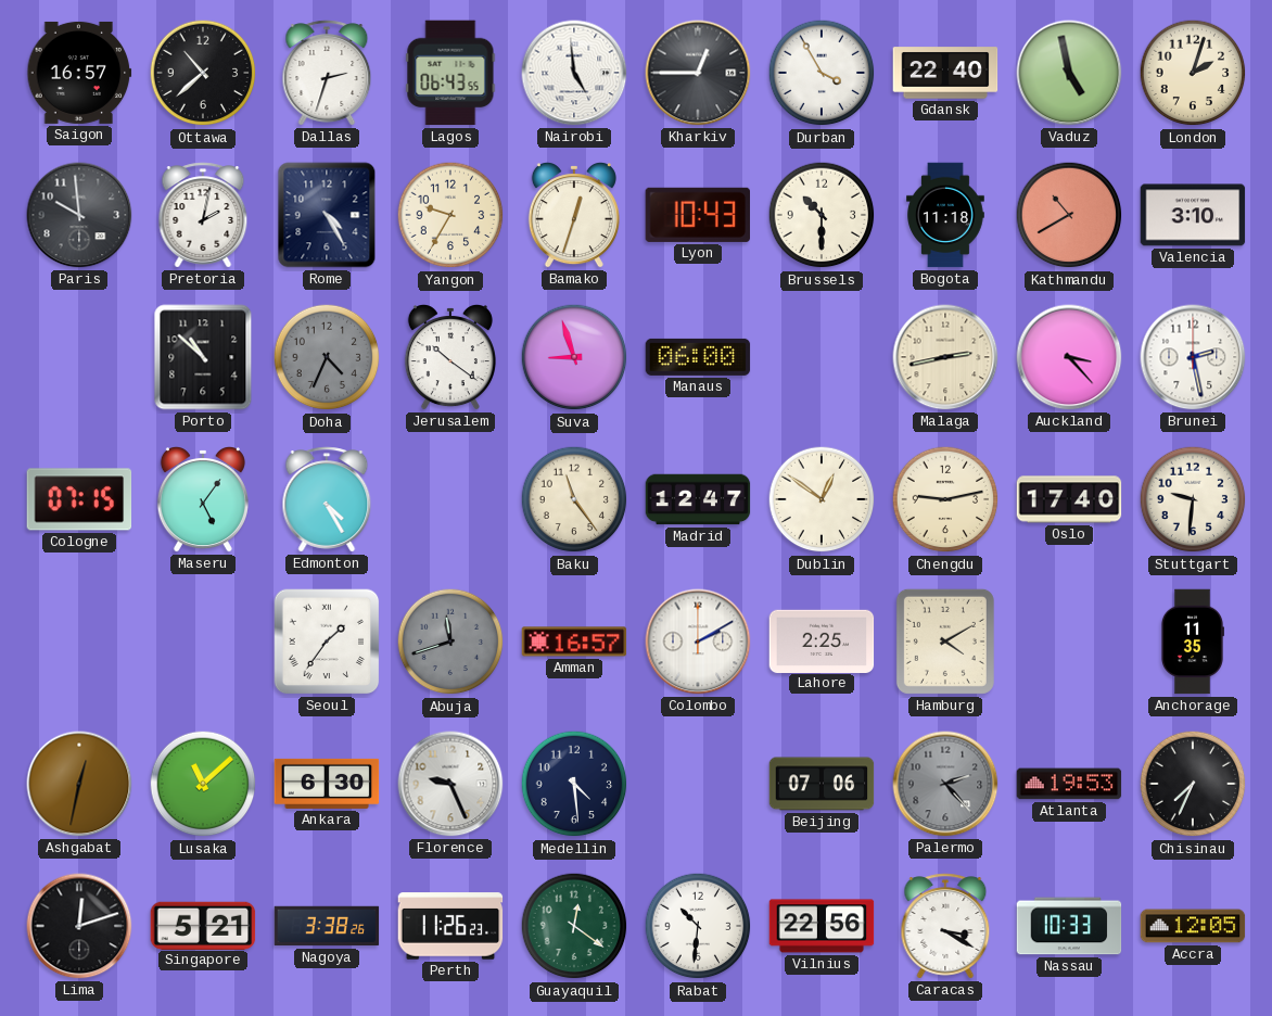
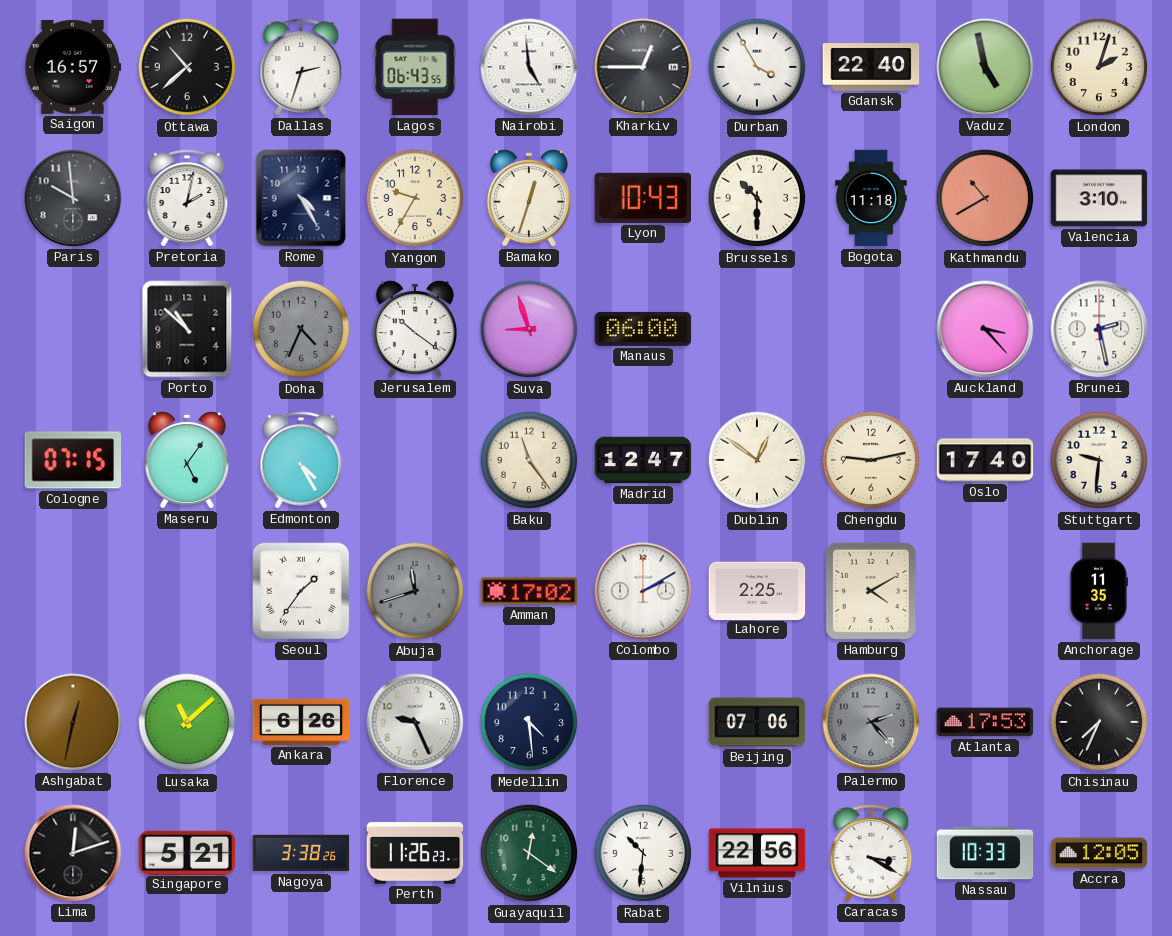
Malaga: 2:43 -> none (945, 357)
Amman: 16:57 -> 17:02 (529, 591)
Ankara: 6:30 -> 6:26 (301, 722)
Atlanta: 19:53 -> 17:53 (985, 722)
